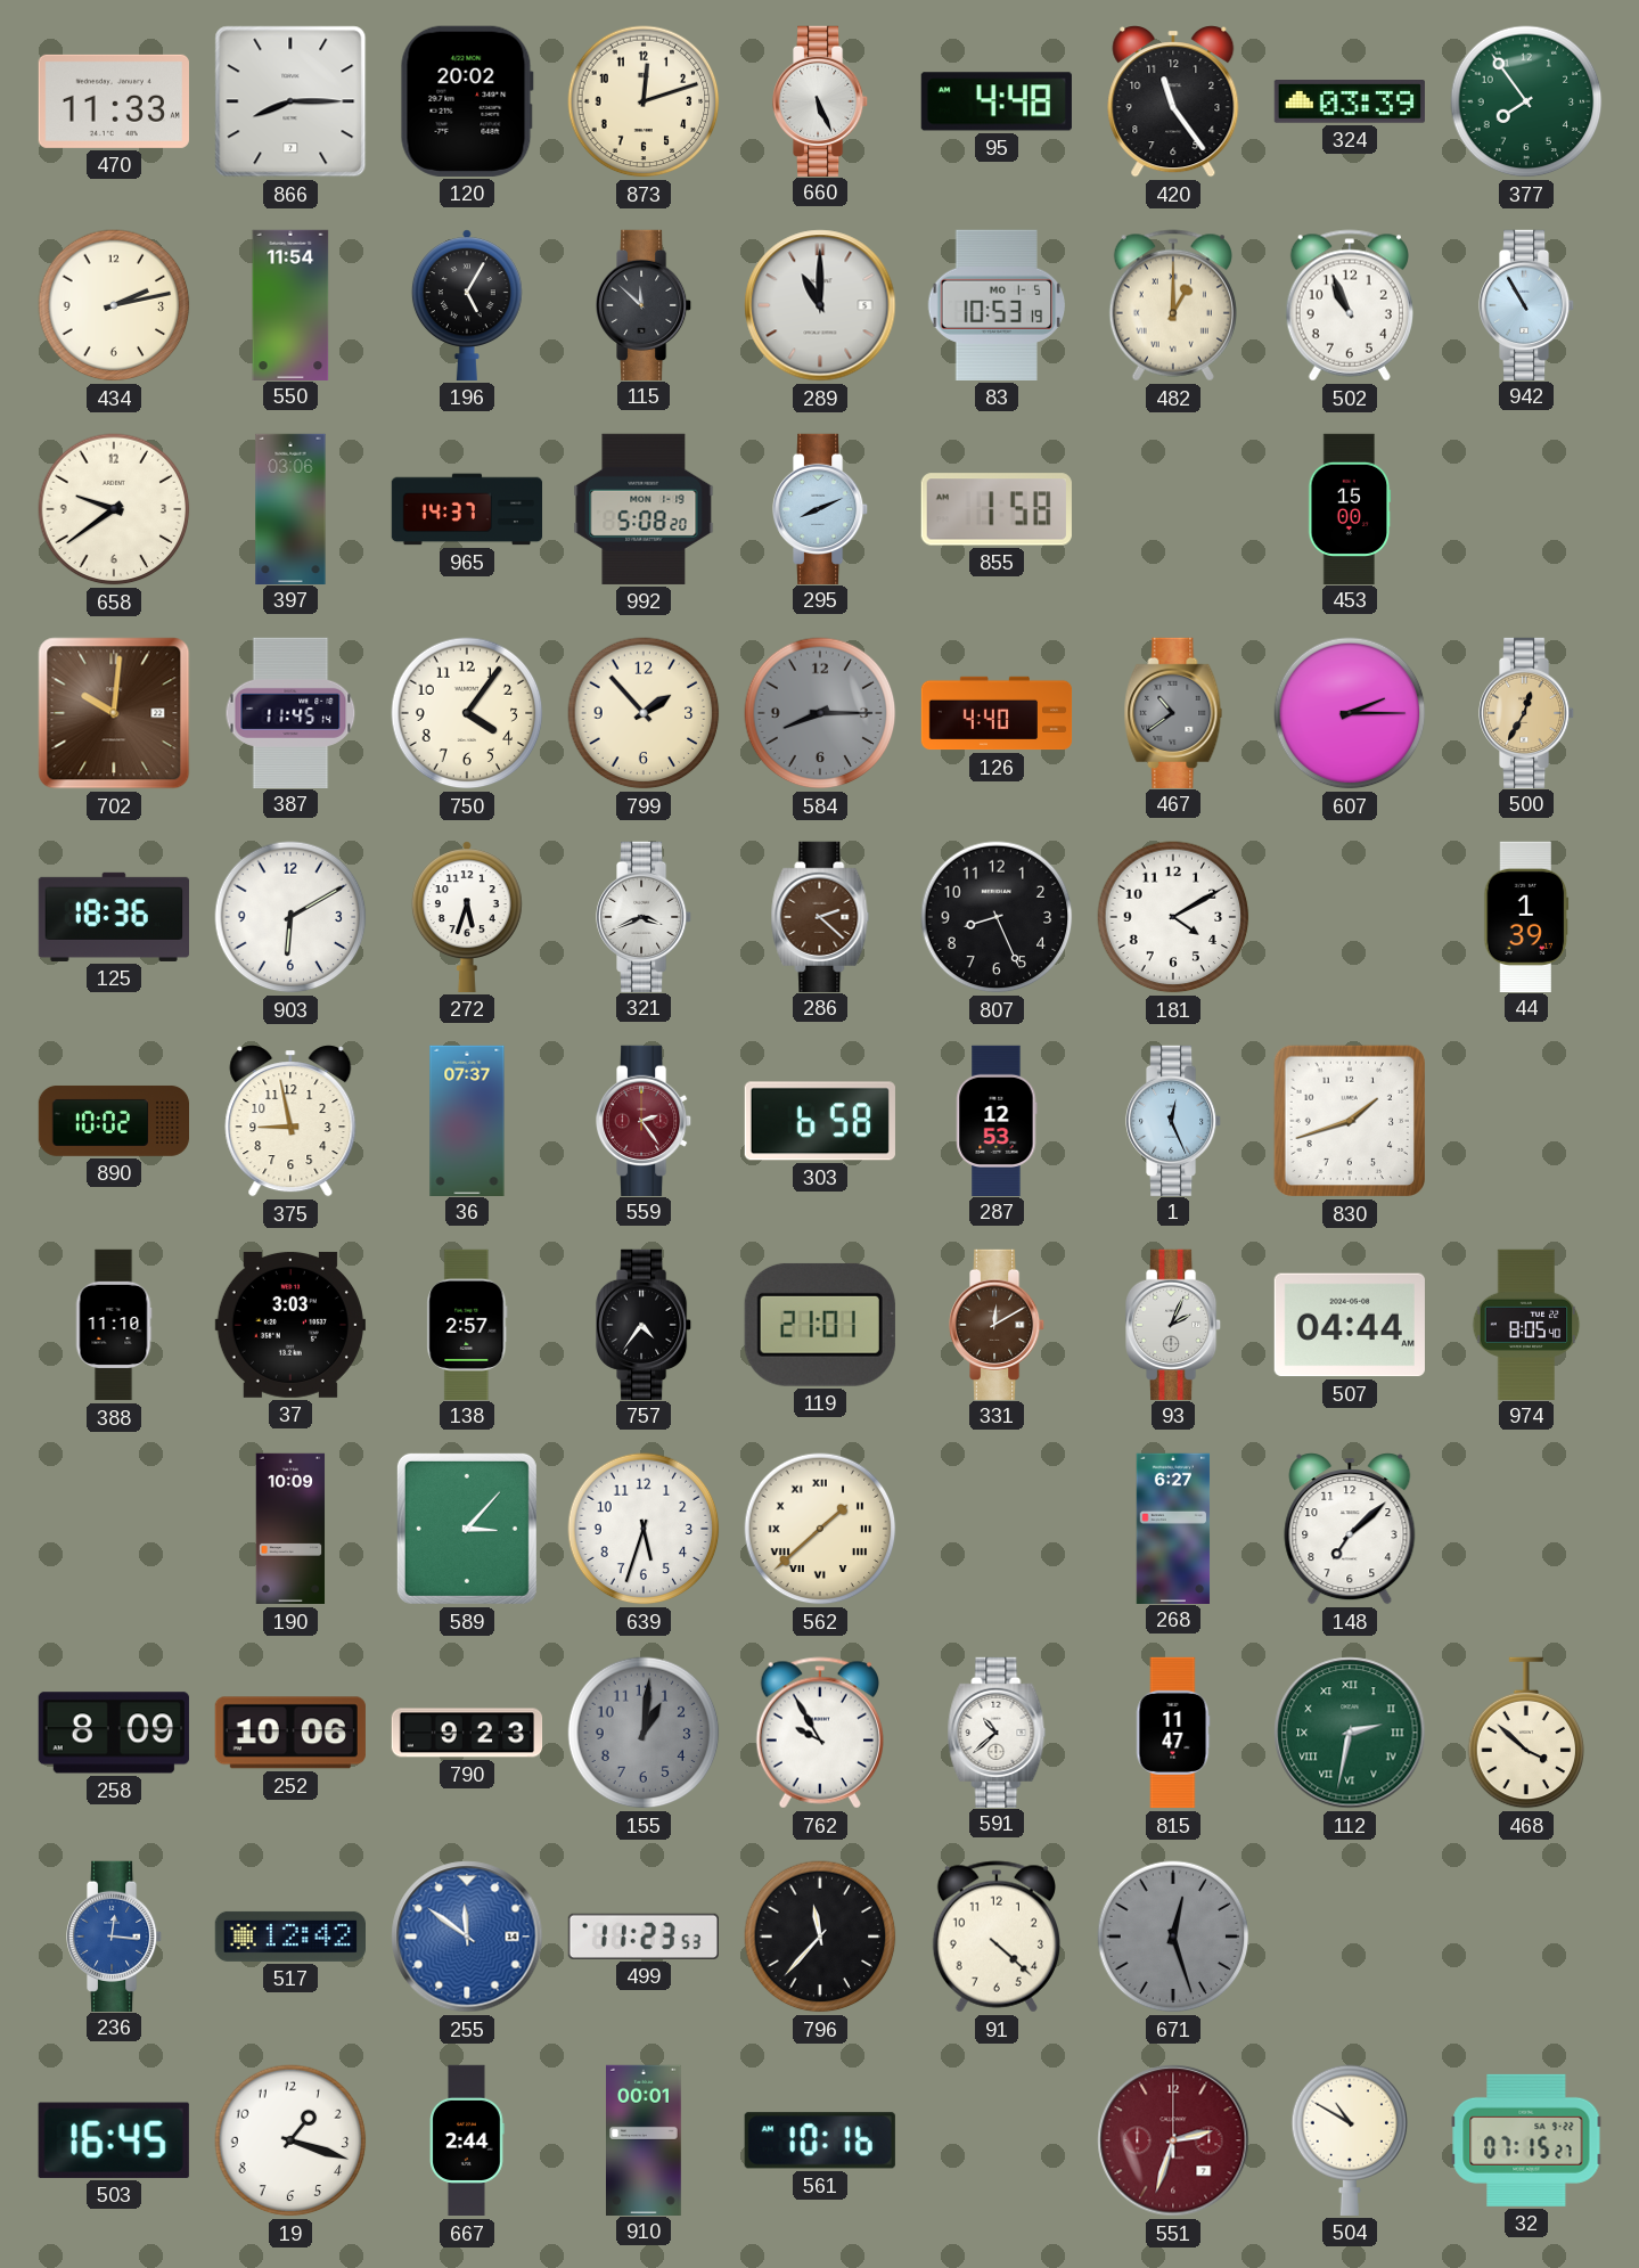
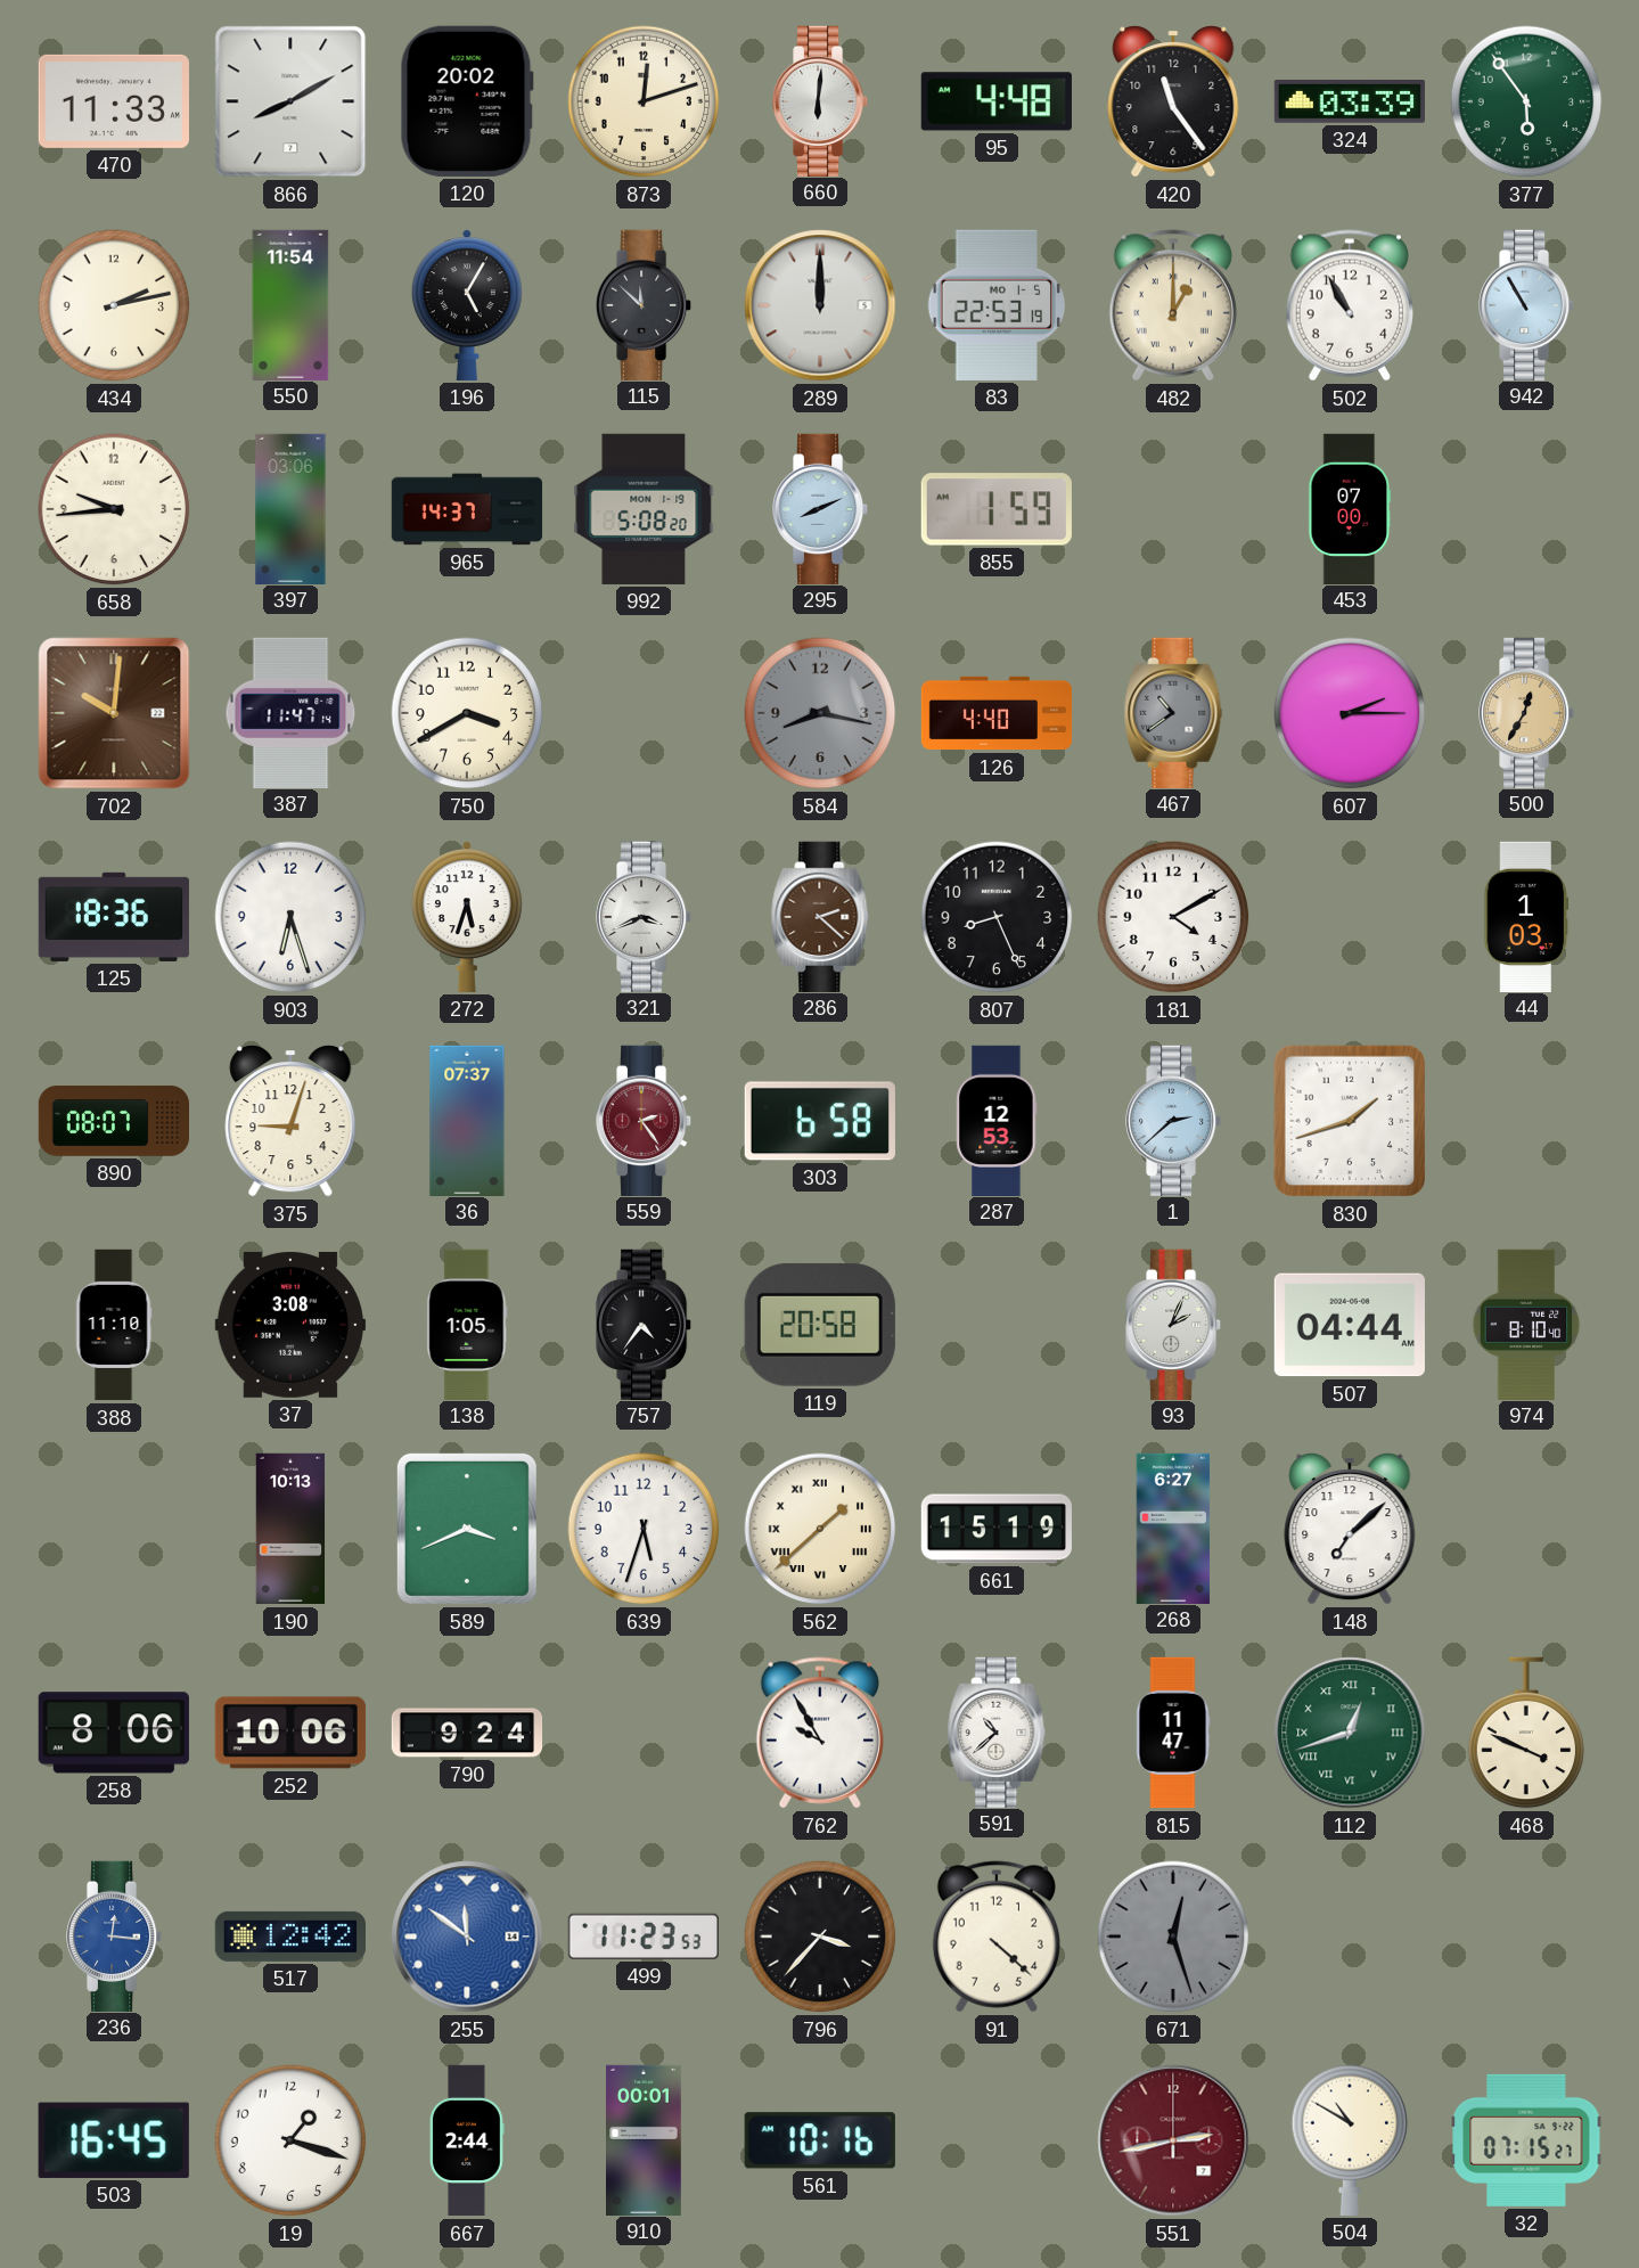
866: 8:15 -> 8:10 (290, 101)
660: 5:26 -> 6:01 (821, 100)
377: 7:54 -> 5:54 (1526, 101)
289: 11:00 -> 12:00 (820, 305)
83: 10:53 -> 22:53 (997, 305)
502: 10:56 -> 10:55 (1350, 305)
658: 9:39 -> 9:44 (114, 509)
855: 1:58 -> 1:59 (997, 509)
453: 15:00 -> 07:00 (1350, 508)
387: 11:45 -> 11:47 (290, 712)
750: 4:06 -> 3:40 (467, 713)
799: 1:53 -> none (644, 713)
584: 8:15 -> 8:17 (820, 713)
903: 6:10 -> 6:27 (290, 917)
44: 1:39 -> 1:03 (1526, 916)
890: 10:02 -> 08:07 (113, 1121)
375: 8:58 -> 9:03 (290, 1121)
1: 12:26 -> 2:38 (1174, 1120)
37: 3:03 -> 3:08 (290, 1325)
138: 2:57 -> 1:05 (467, 1324)
119: 21:01 -> 20:58 (820, 1325)
331: 12:10 -> none (998, 1324)
974: 8:05 -> 8:10 (1526, 1324)
190: 10:09 -> 10:13 (290, 1529)
589: 3:07 -> 3:41 (467, 1529)
661: none -> 15:19 (995, 1529)
258: 8:09 -> 8:06 (114, 1733)
790: 9:23 -> 9:24 (467, 1733)
155: 1:01 -> none (644, 1733)
112: 2:32 -> 12:42 (1350, 1733)
468: 3:52 -> 3:49 (1526, 1733)
796: 11:37 -> 3:37 (820, 1937)
551: 2:33 -> 2:43 (1173, 2140)
